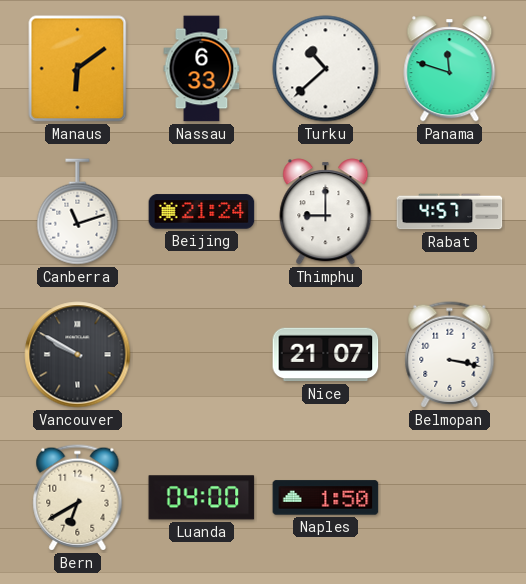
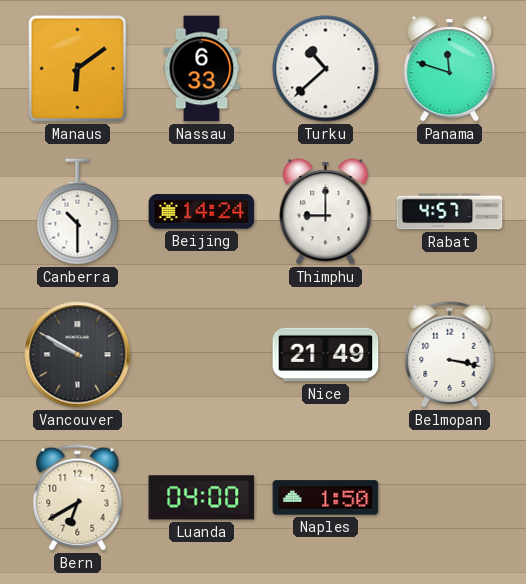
Canberra: 11:12 -> 10:30 (78, 212)
Beijing: 21:24 -> 14:24 (202, 212)
Nice: 21:07 -> 21:49 (326, 355)
